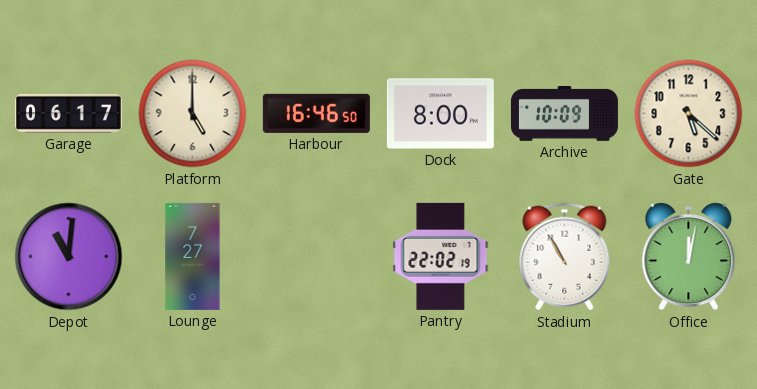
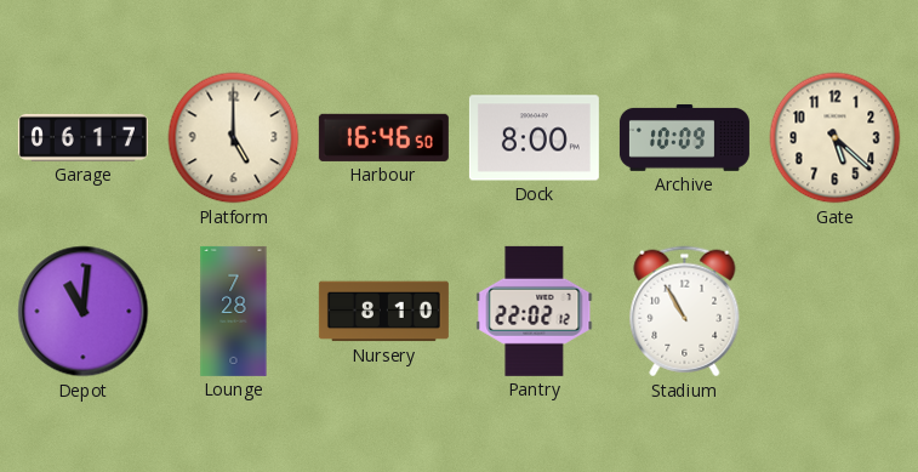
Lounge: 7:27 -> 7:28 (234, 311)
Nursery: none -> 8:10 (383, 312)
Pantry: 22:02:19 -> 22:02:12 (535, 311)
Office: 12:02 -> none (689, 257)
